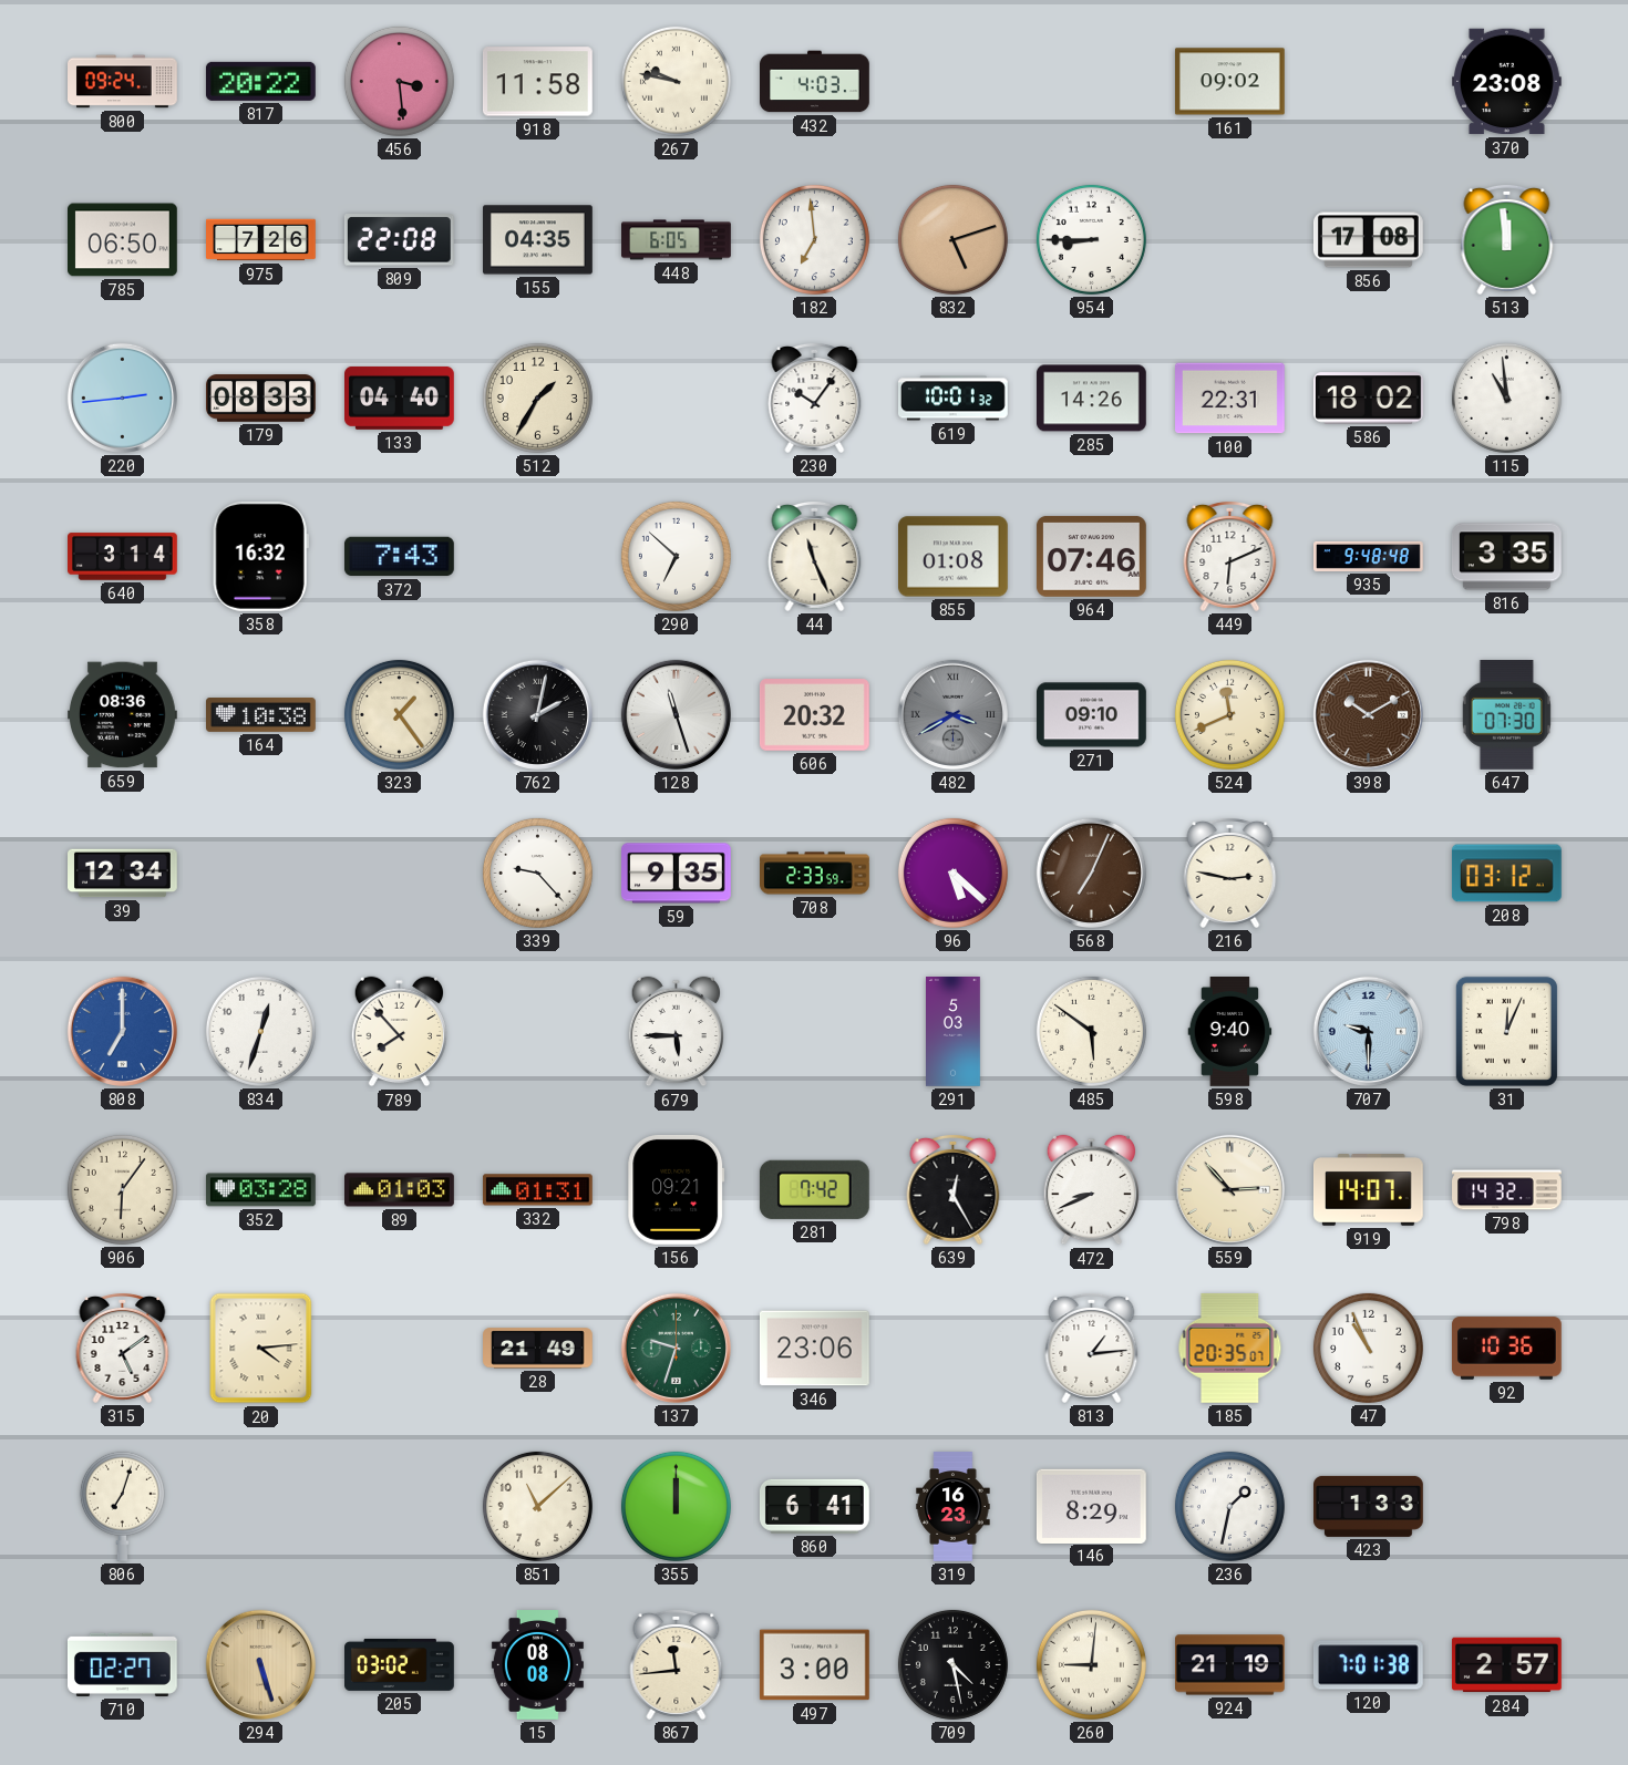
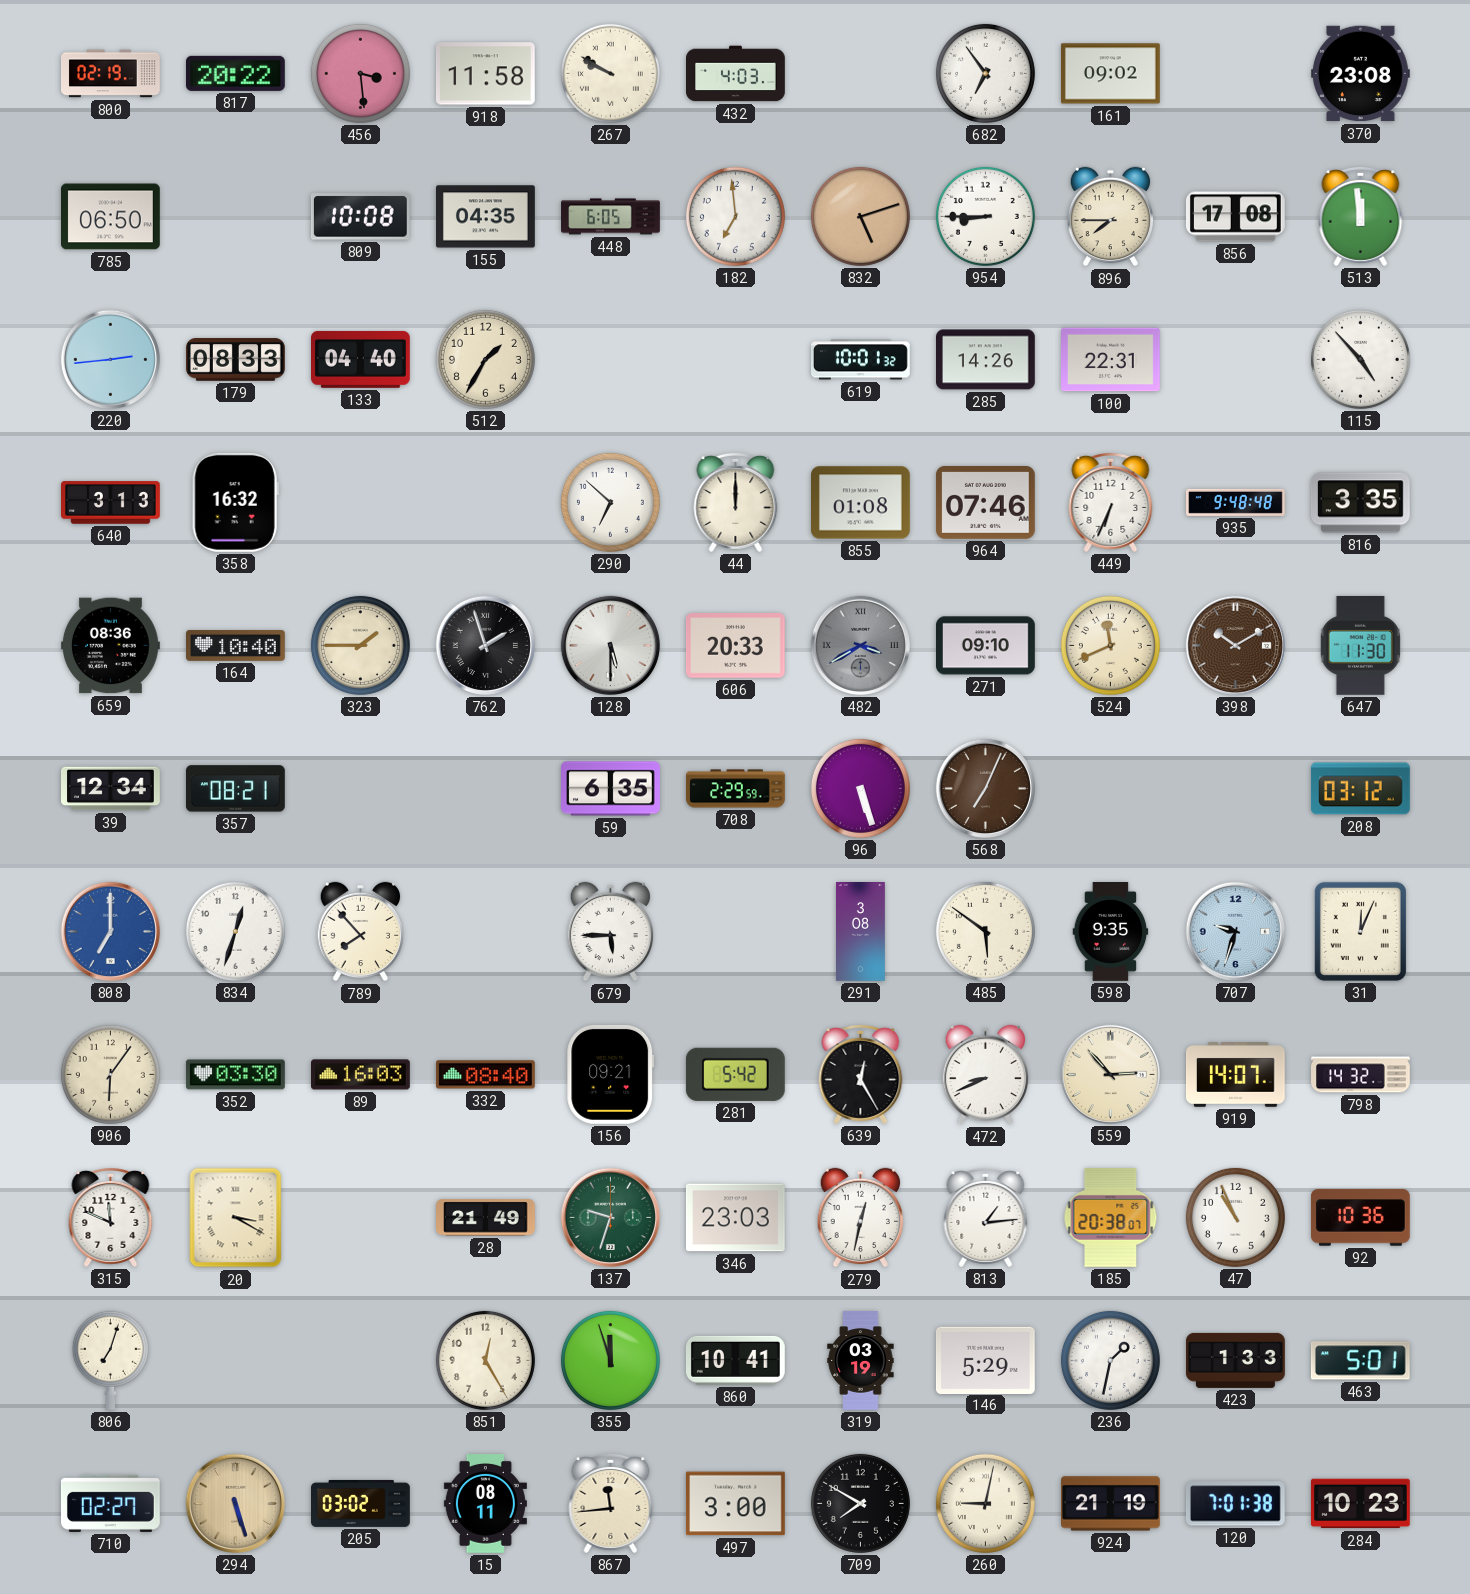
800: 09:24 -> 02:19 (111, 74)
267: 9:47 -> 9:50 (610, 73)
682: none -> 6:54 (985, 73)
975: 7:26 -> none (261, 240)
809: 22:08 -> 10:08 (360, 217)
896: none -> 7:45 (1110, 217)
230: 10:06 -> none (815, 398)
586: 18:02 -> none (1368, 399)
115: 10:59 -> 4:53 (1360, 359)
640: 3:14 -> 3:13 (111, 503)
372: 7:43 -> none (399, 557)
44: 11:26 -> 12:00 (736, 502)
449: 6:11 -> 6:34 (1111, 502)
164: 10:38 -> 10:40 (236, 646)
323: 1:24 -> 1:45 (360, 645)
762: 2:02 -> 1:57 (485, 645)
128: 11:27 -> 5:30 (610, 645)
606: 20:32 -> 20:33 (735, 646)
647: 07:30 -> 11:30 (1360, 645)
357: none -> 08:21 (235, 789)
339: 9:23 -> none (537, 873)
59: 9:35 -> 6:35 (611, 789)
708: 2:33 -> 2:29 (736, 789)
96: 5:22 -> 5:27 (860, 788)
216: 2:47 -> none (1230, 873)
291: 5:03 -> 3:08 (861, 932)
598: 9:40 -> 9:35 (1111, 932)
707: 9:30 -> 9:33 (1235, 931)
352: 03:28 -> 03:30 (235, 1075)
89: 01:03 -> 16:03 (361, 1075)
332: 01:31 -> 08:40 (485, 1075)
281: 7:42 -> 5:42 (735, 1074)
315: 5:09 -> 11:49 (111, 1217)
20: 4:14 -> 3:20 (236, 1218)
346: 23:06 -> 23:03 (735, 1218)
279: none -> 12:32 (860, 1218)
185: 20:35 -> 20:38 (1111, 1217)
851: 11:08 -> 12:25 (485, 1360)
355: 12:00 -> 11:57 (610, 1360)
860: 6:41 -> 10:41 (735, 1360)
319: 16:23 -> 03:19 (861, 1361)
146: 8:29 -> 5:29 (985, 1360)
463: none -> 5:01 (1360, 1361)
15: 08:08 -> 08:11 (485, 1504)
709: 4:28 -> 7:50 (860, 1503)
260: 9:01 -> 9:02 (985, 1503)
284: 2:57 -> 10:23 (1360, 1504)
